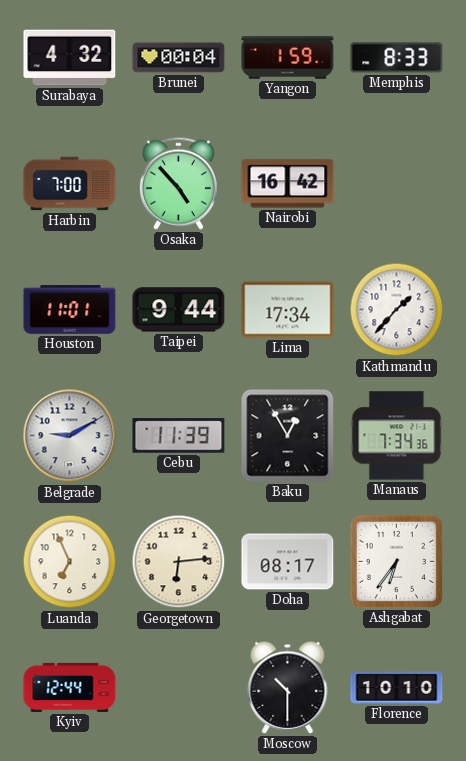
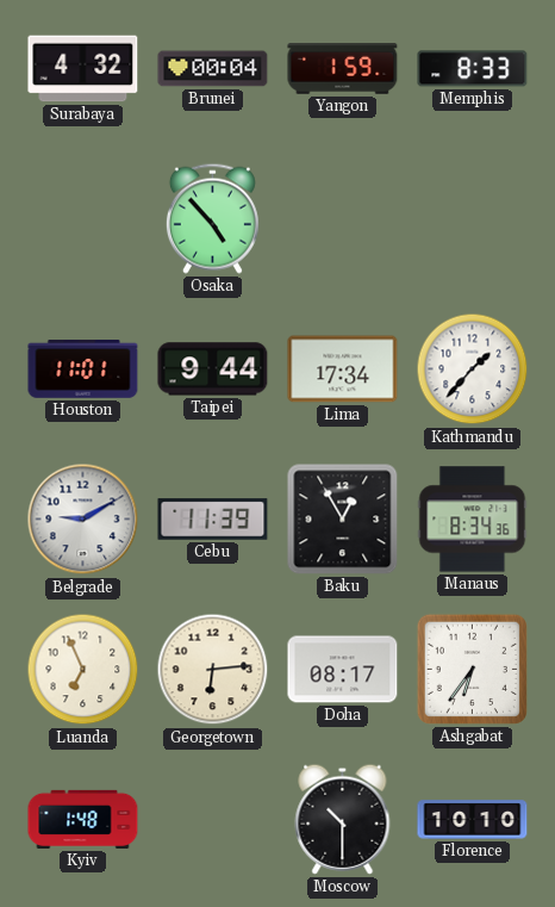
Harbin: 7:00 -> none (70, 184)
Nairobi: 16:42 -> none (288, 184)
Manaus: 7:34 -> 8:34 (473, 520)
Kyiv: 12:44 -> 1:48 (83, 819)
